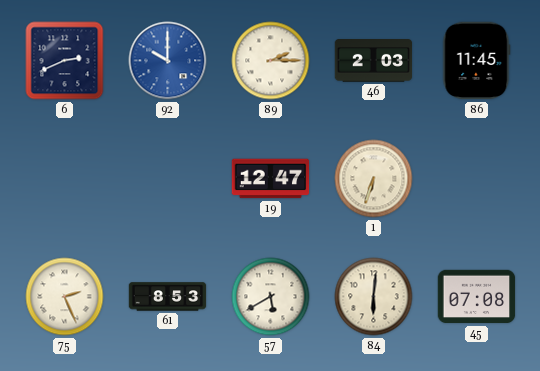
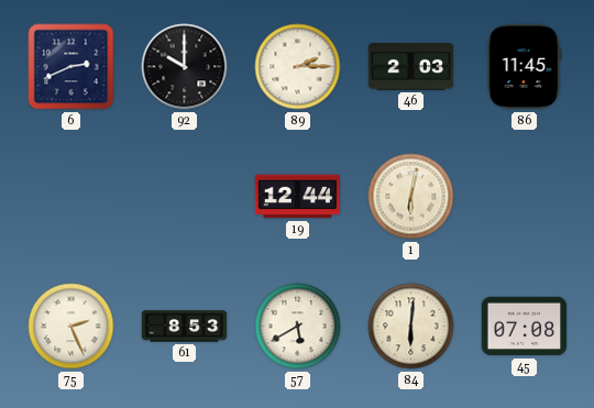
92 dial: blue -> black (185, 67)
19: 12:47 -> 12:44 (298, 197)
1: 6:33 -> 6:02 (411, 197)
